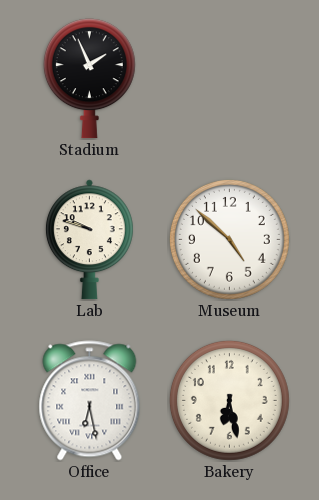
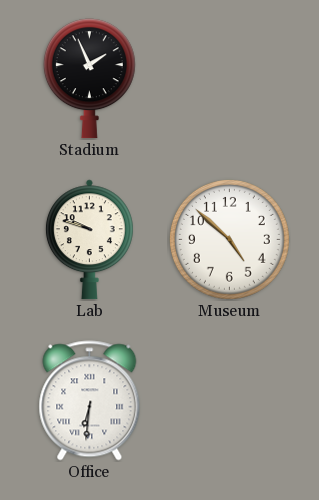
Office: 6:28 -> 6:31 (90, 401)
Bakery: 6:28 -> none (229, 400)
